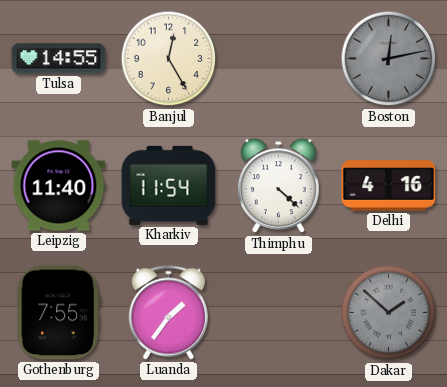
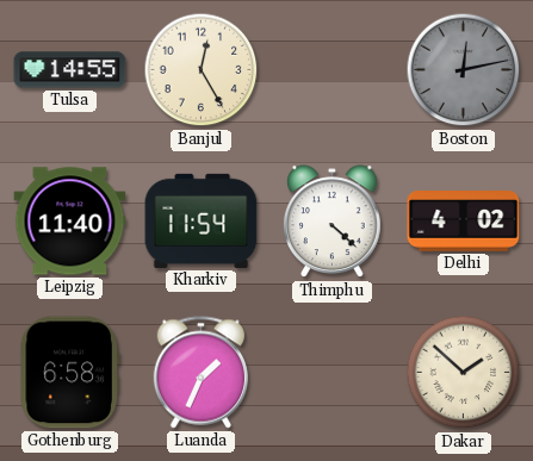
Delhi: 4:16 -> 4:02 (464, 222)
Gothenburg: 7:55 -> 6:58 (69, 373)
Luanda: 1:36 -> 1:34 (200, 373)
Dakar dial: grey -> cream (464, 373)
